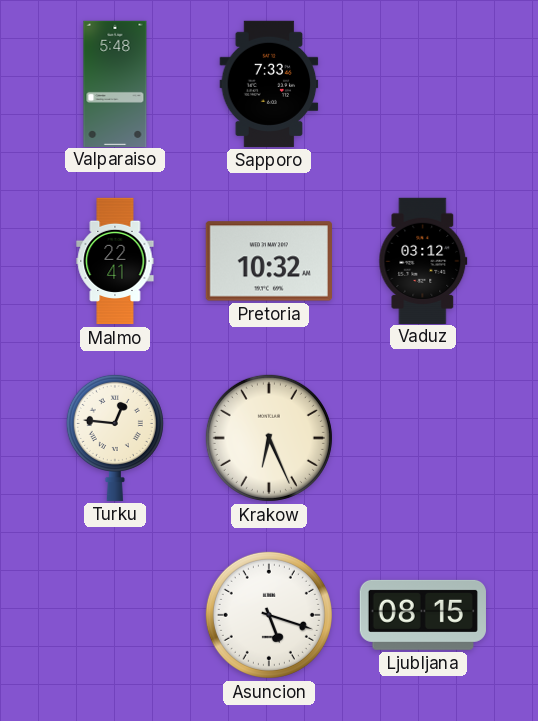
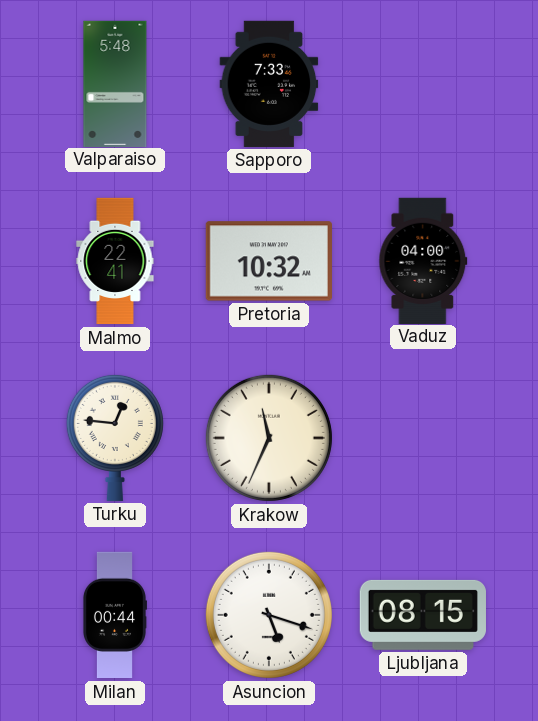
Vaduz: 03:12 -> 04:00 (423, 260)
Krakow: 6:26 -> 11:34 (269, 438)
Milan: none -> 00:44 (114, 615)
